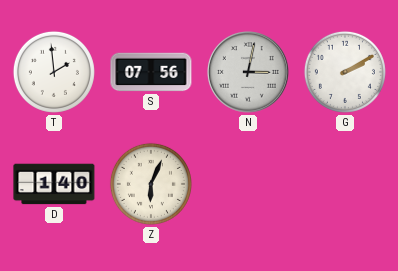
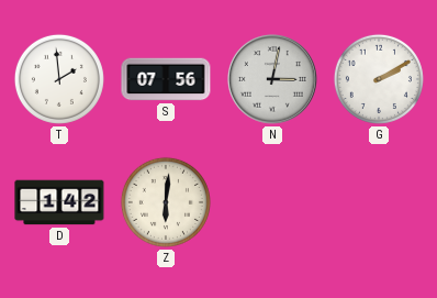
D: 1:40 -> 1:42 (59, 202)
Z: 6:04 -> 6:01 (166, 202)
